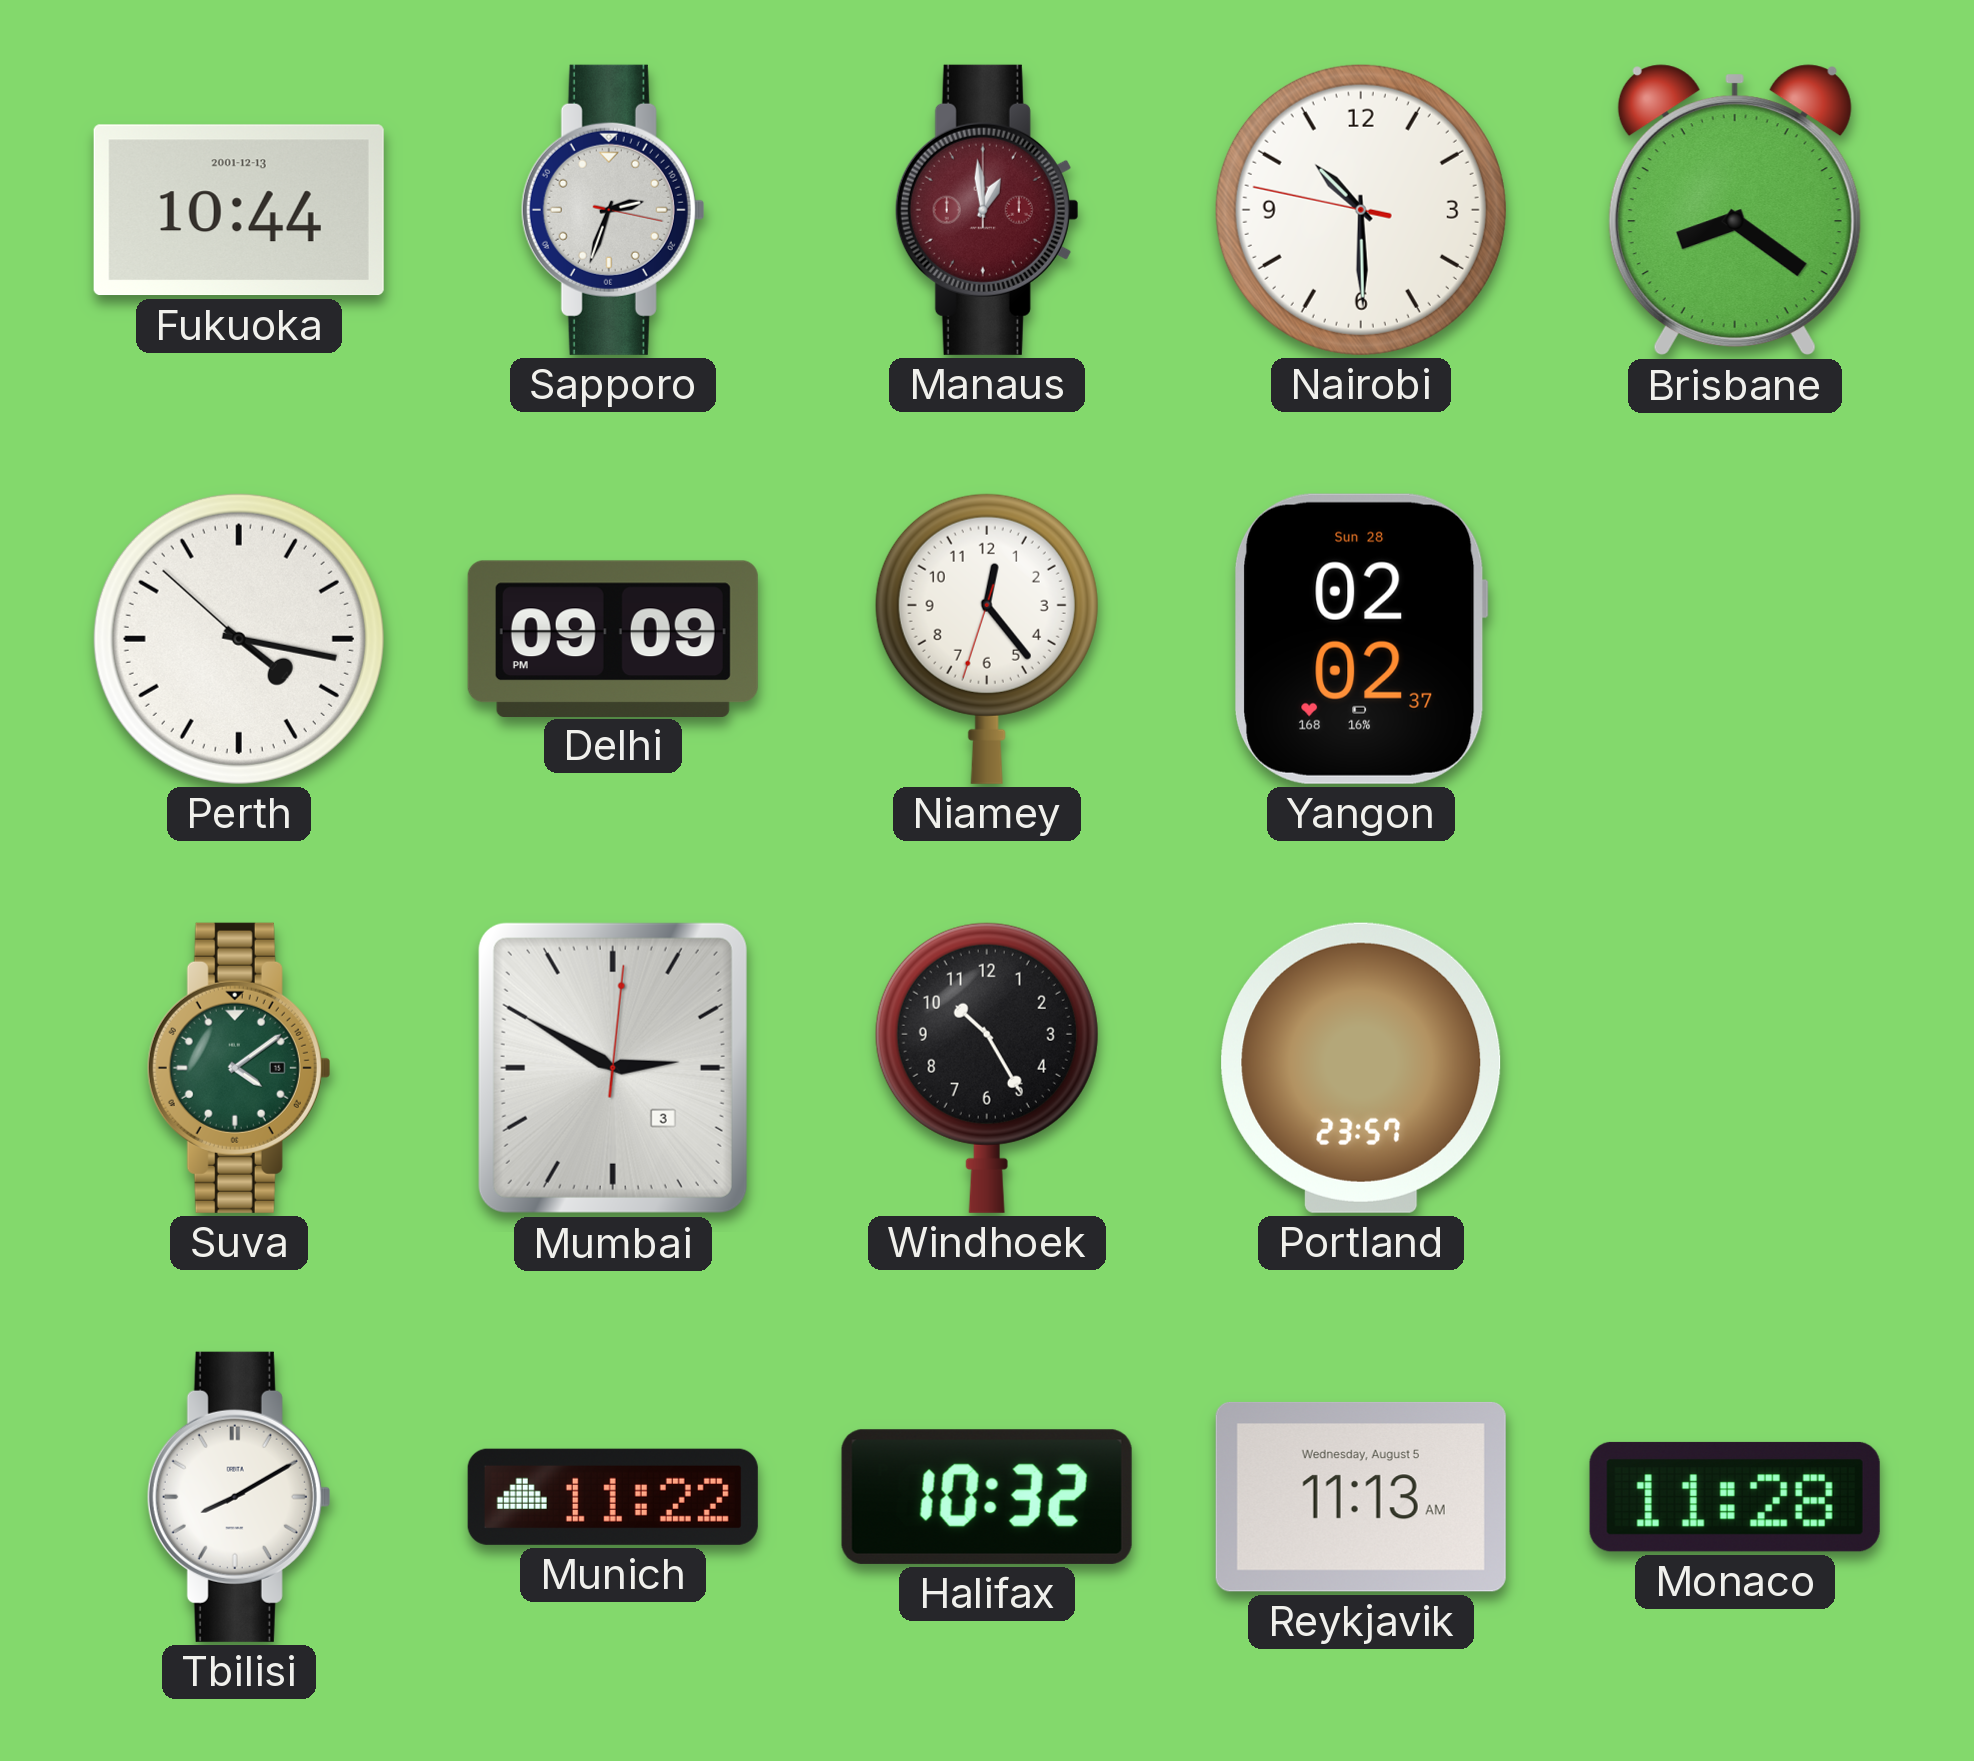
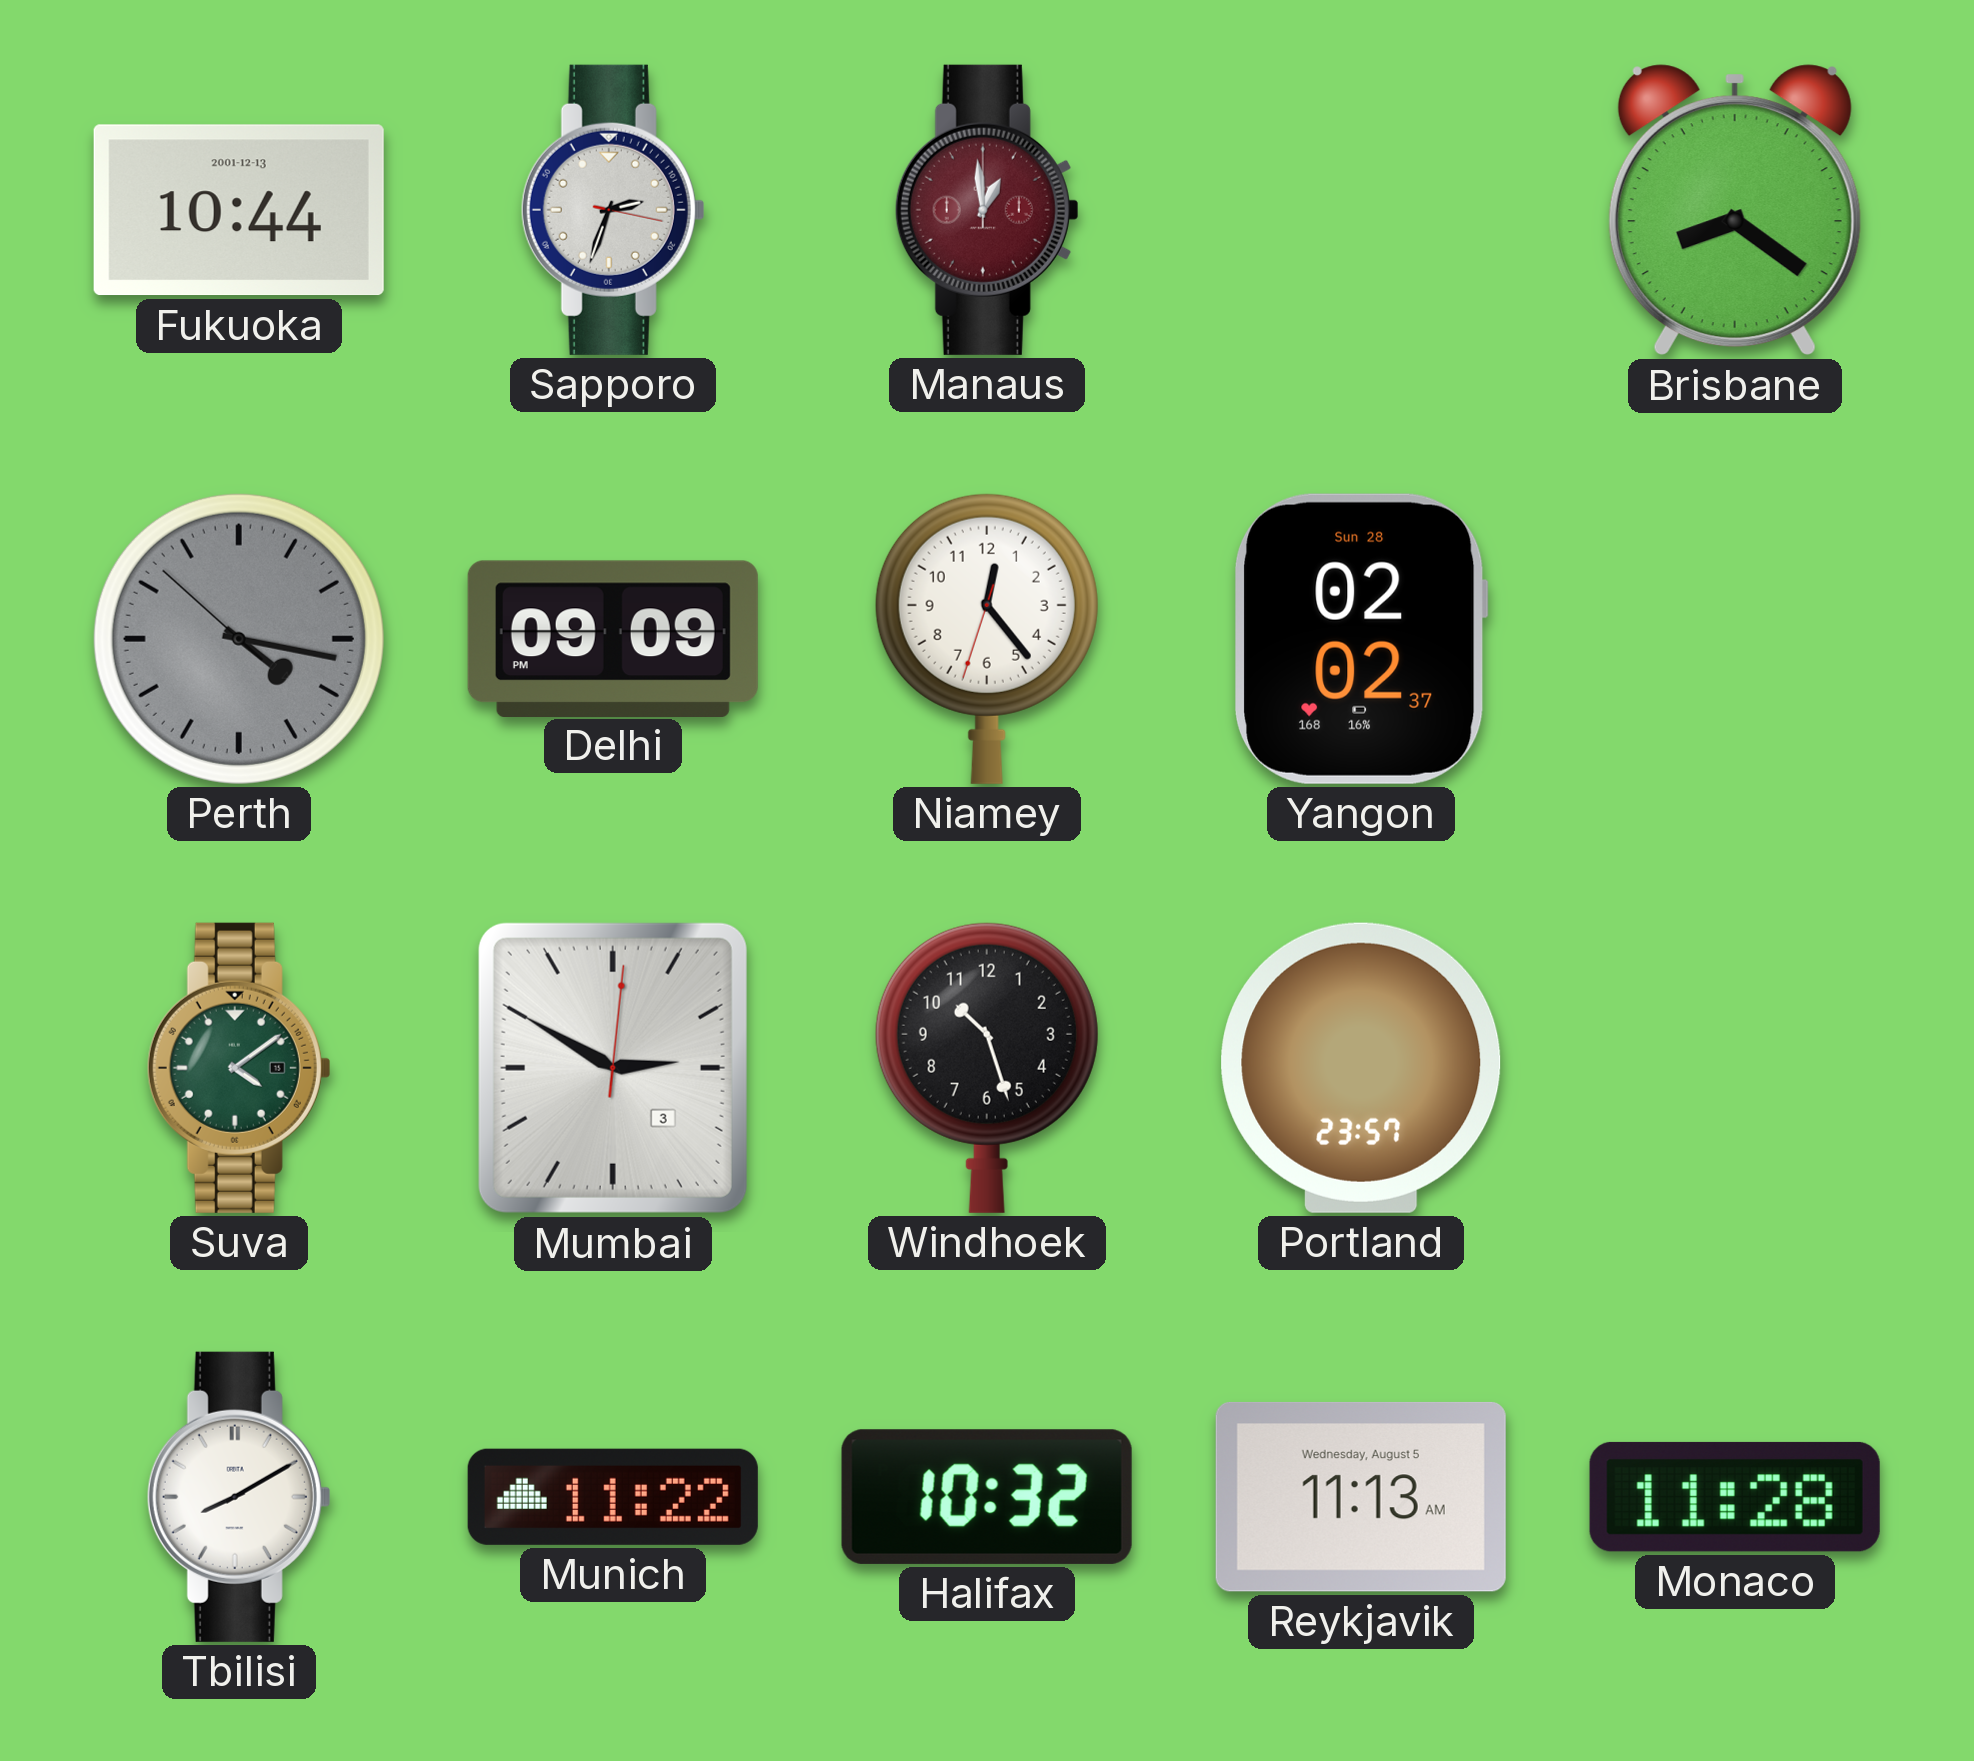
Nairobi: 10:29 -> none (1361, 210)
Perth dial: white -> grey (239, 639)
Windhoek: 10:25 -> 10:27 (987, 1068)
